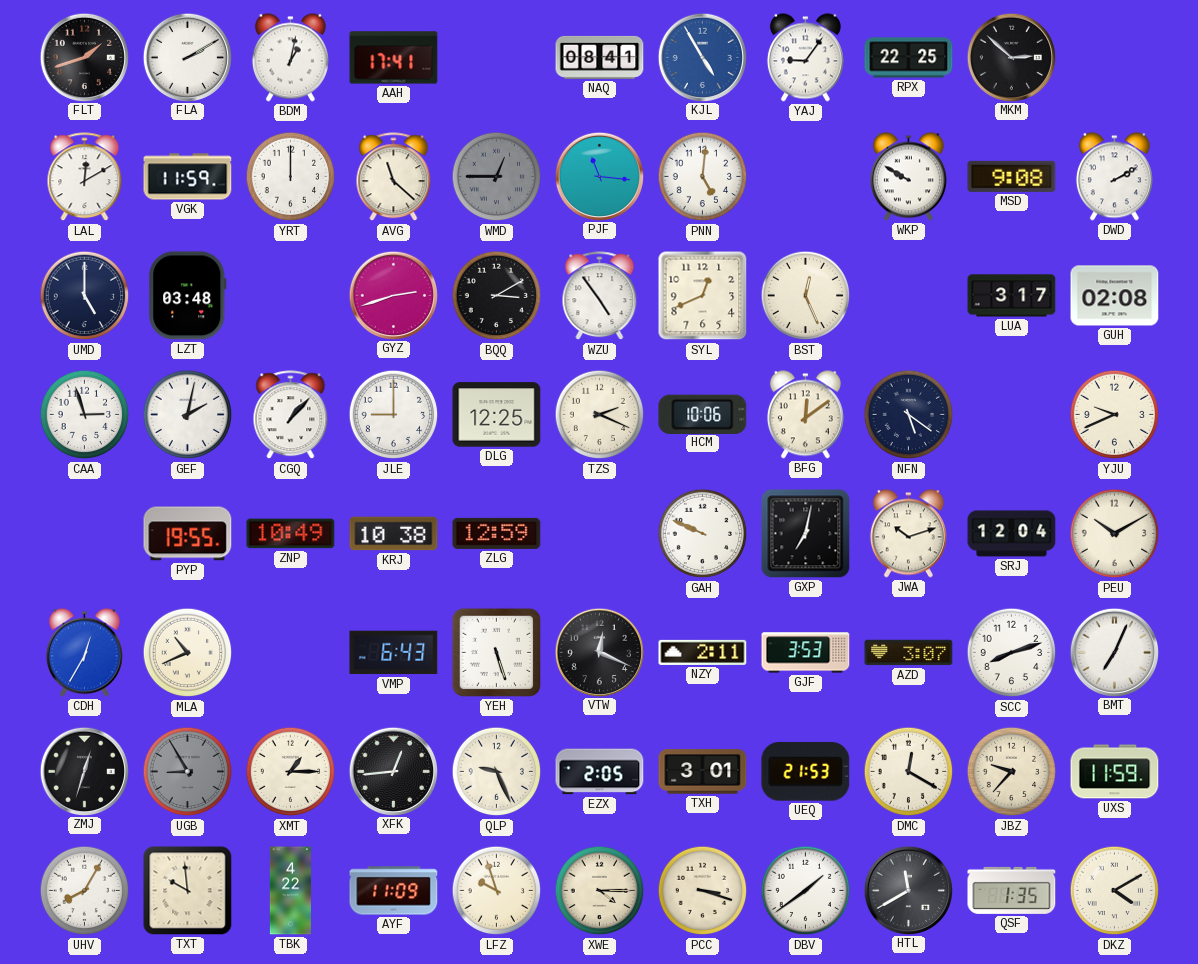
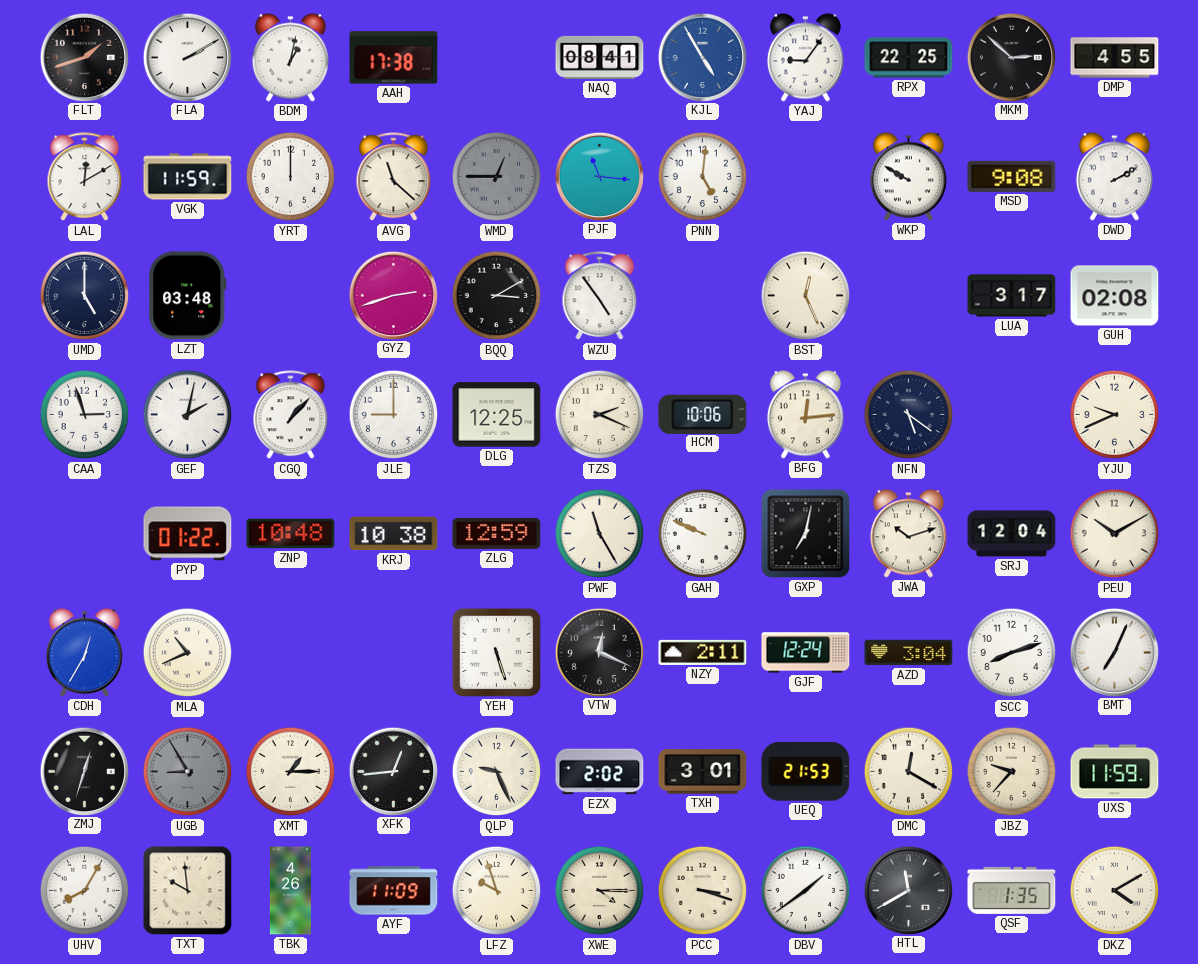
AAH: 17:41 -> 17:38 (394, 58)
DMP: none -> 4:55 (1115, 58)
SYL: 12:41 -> none (703, 296)
BFG: 12:09 -> 12:14 (805, 415)
PYP: 19:55 -> 01:22 (188, 534)
ZNP: 10:49 -> 10:48 (291, 534)
PWF: none -> 11:25 (600, 534)
VMP: 6:43 -> none (394, 653)
GJF: 3:53 -> 12:24 (806, 653)
AZD: 3:07 -> 3:04 (909, 653)
EZX: 2:05 -> 2:02 (600, 772)
TBK: 4:22 -> 4:26 (290, 891)
